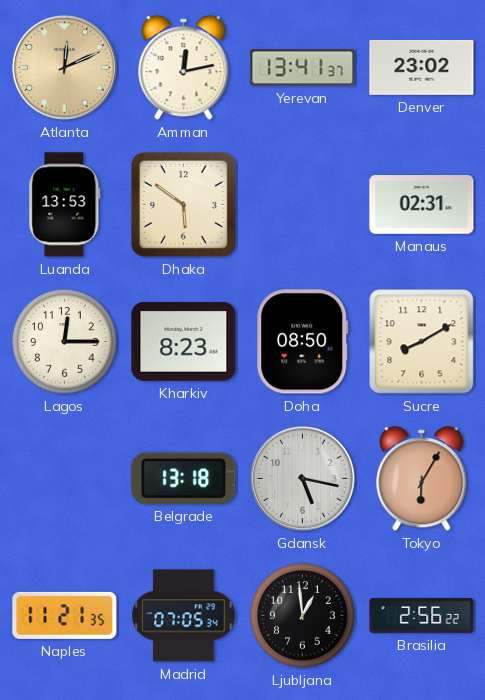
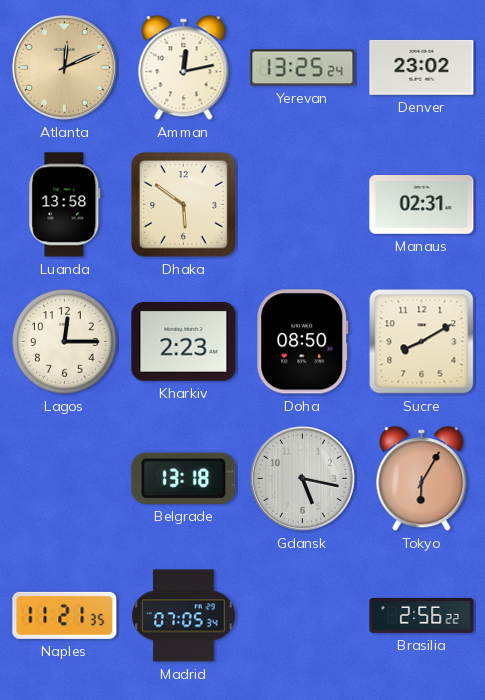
Yerevan: 13:41 -> 13:25 (303, 68)
Luanda: 13:53 -> 13:58 (65, 205)
Kharkiv: 8:23 -> 2:23 (184, 342)
Ljubljana: 12:59 -> none (303, 616)
